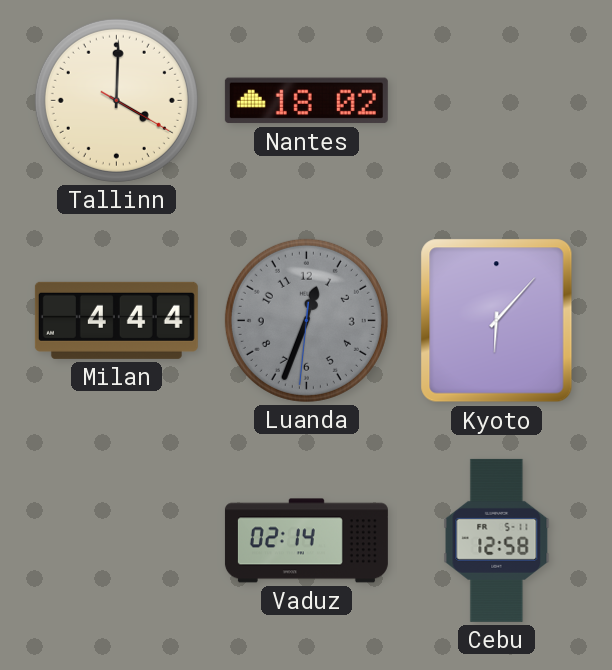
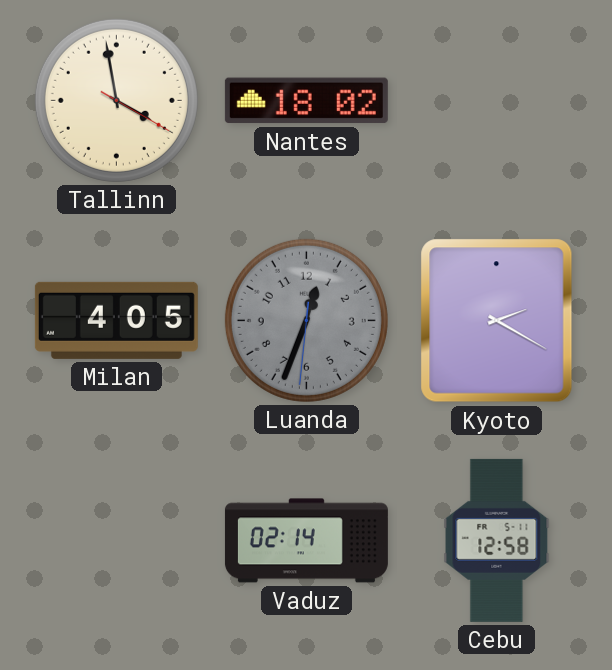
Tallinn: 4:00 -> 3:58 (116, 100)
Milan: 4:44 -> 4:05 (116, 320)
Kyoto: 6:07 -> 2:20 (497, 321)
